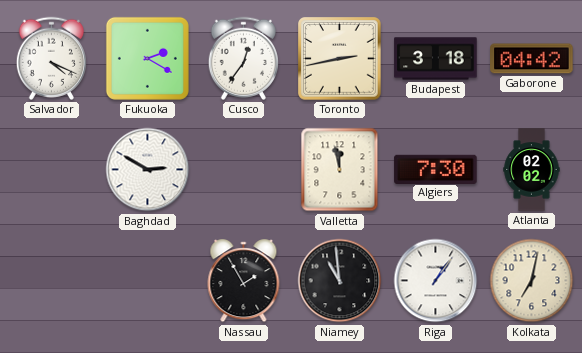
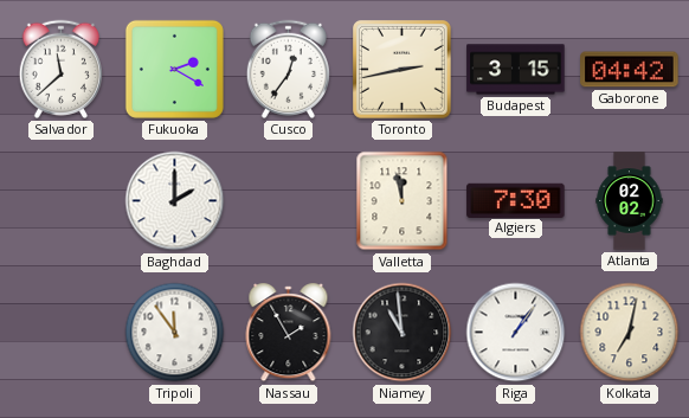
Salvador: 4:19 -> 11:38 (60, 69)
Budapest: 3:18 -> 3:15 (516, 70)
Baghdad: 2:50 -> 2:00 (175, 201)
Tripoli: none -> 11:54 (175, 333)
